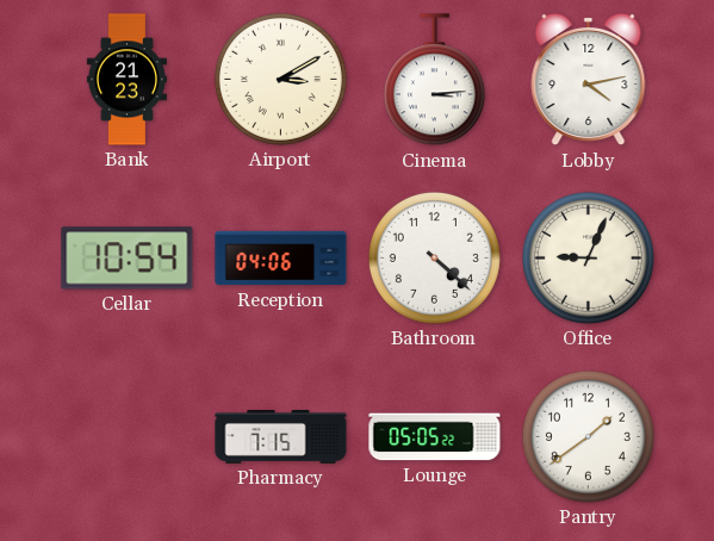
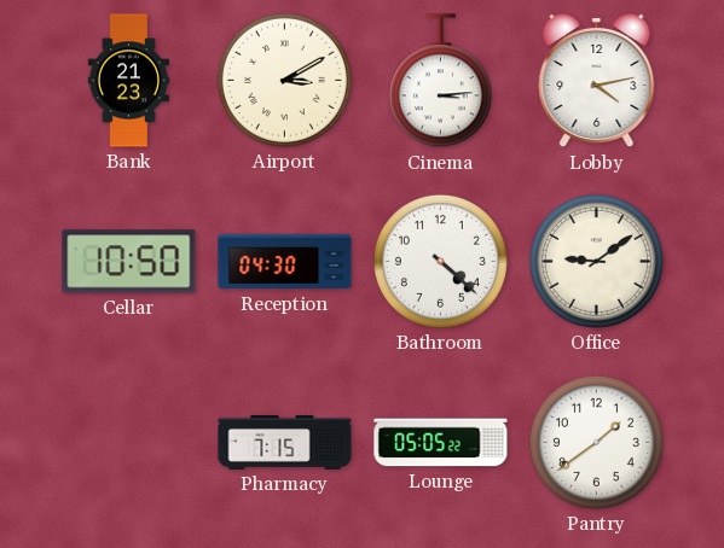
Cellar: 10:54 -> 10:50 (129, 262)
Reception: 04:06 -> 04:30 (285, 262)
Office: 9:04 -> 9:09 (596, 261)
